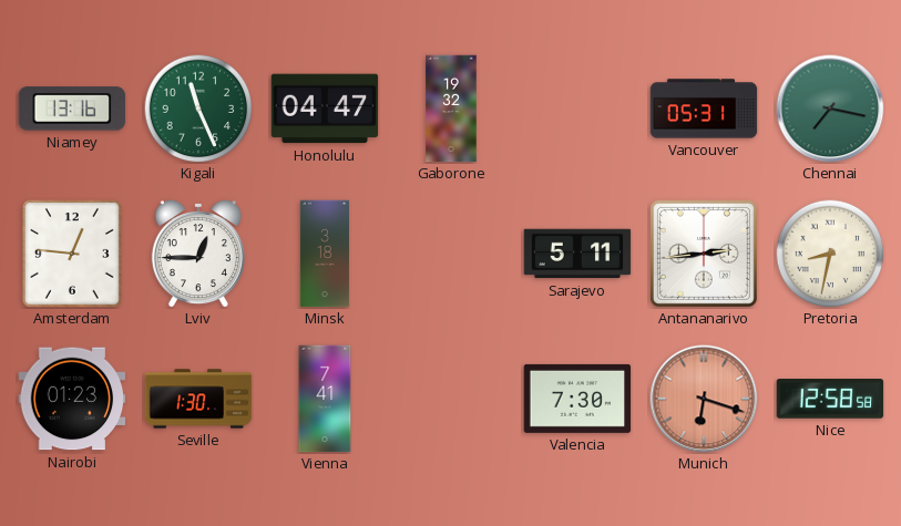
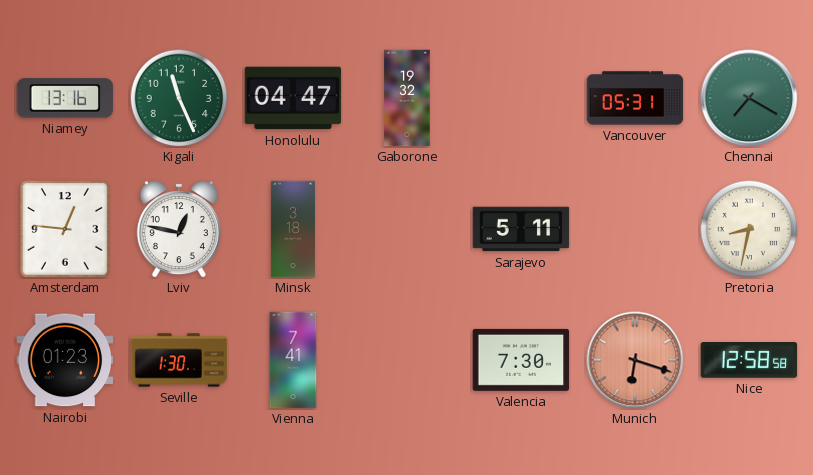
Chennai: 7:17 -> 7:20 (749, 98)
Lviv: 12:45 -> 12:47 (179, 230)
Antananarivo: 2:44 -> none (704, 254)
